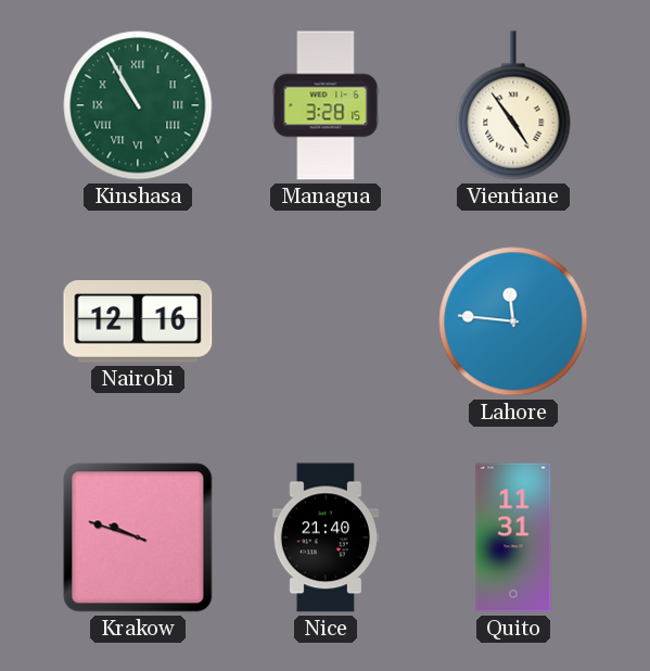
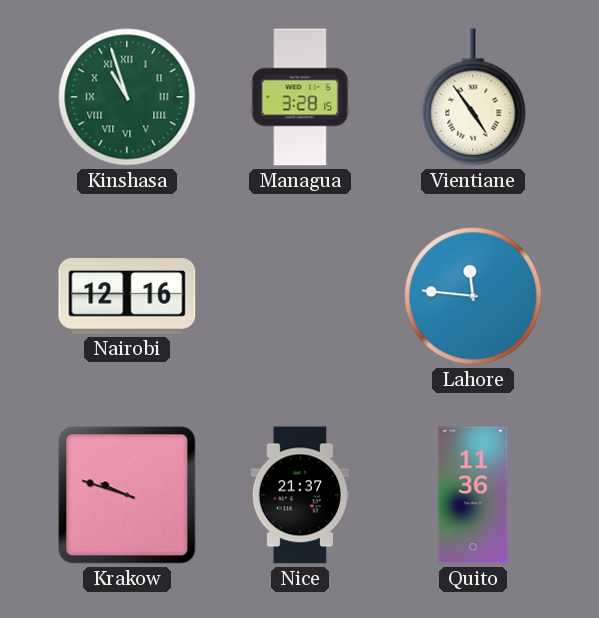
Kinshasa: 10:55 -> 10:57 (127, 97)
Nice: 21:40 -> 21:37 (299, 495)
Quito: 11:31 -> 11:36 (473, 495)
